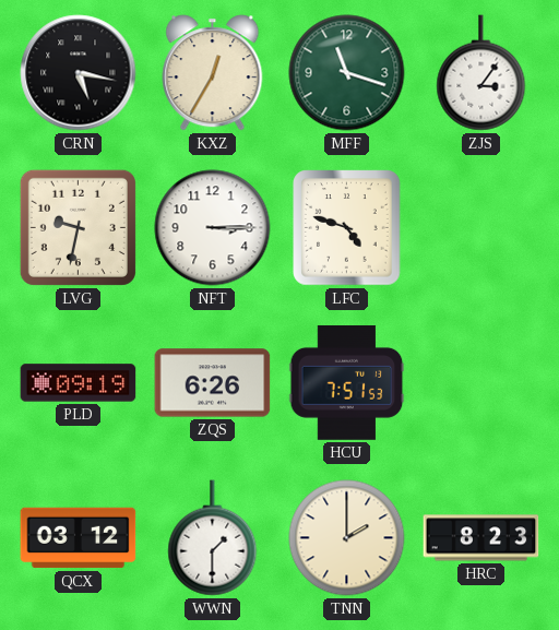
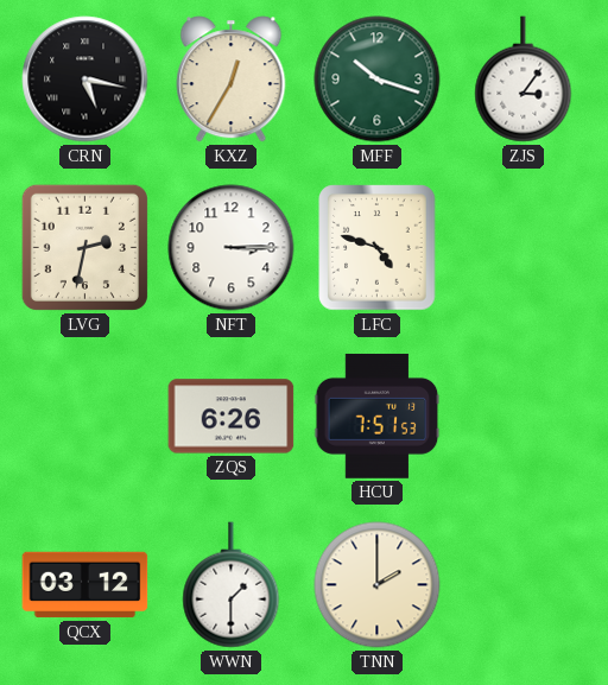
MFF: 11:18 -> 10:18 (378, 80)
LVG: 9:32 -> 2:32 (84, 247)
PLD: 09:19 -> none (79, 383)
HRC: 8:23 -> none (481, 538)
